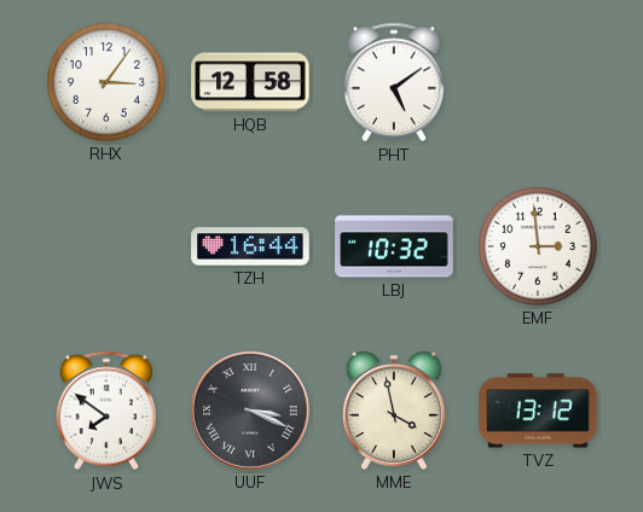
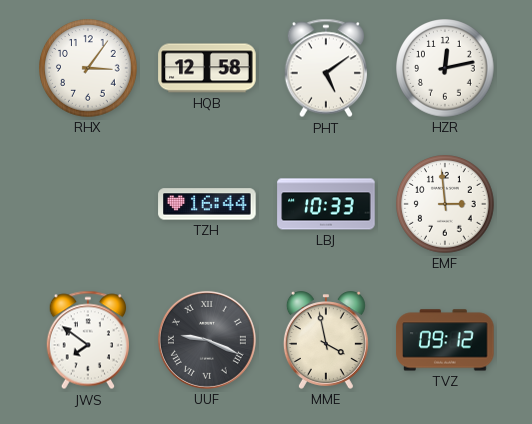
HZR: none -> 12:13 (445, 68)
LBJ: 10:32 -> 10:33 (326, 204)
UUF: 3:19 -> 9:19 (207, 340)
TVZ: 13:12 -> 09:12 (445, 340)
